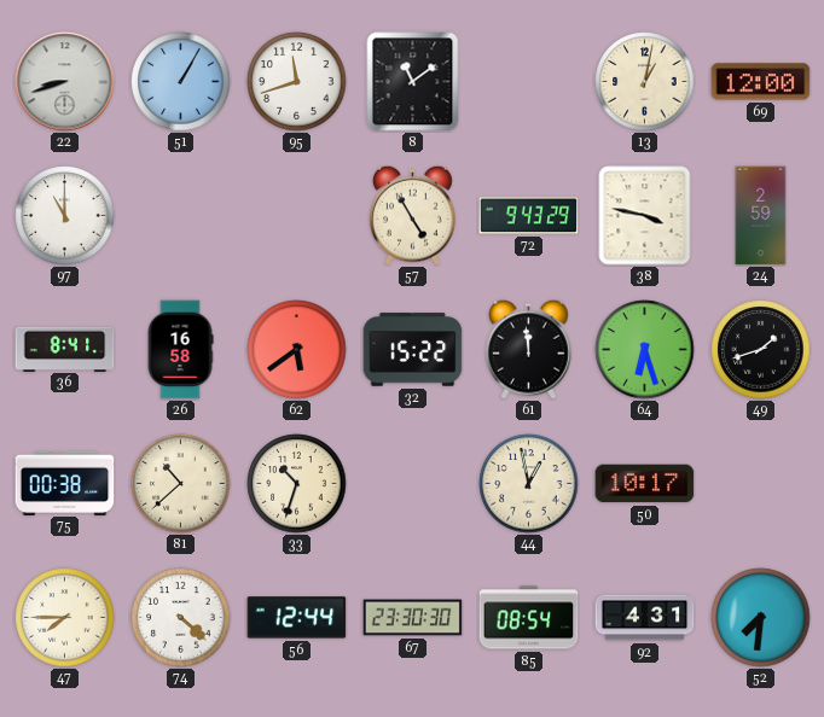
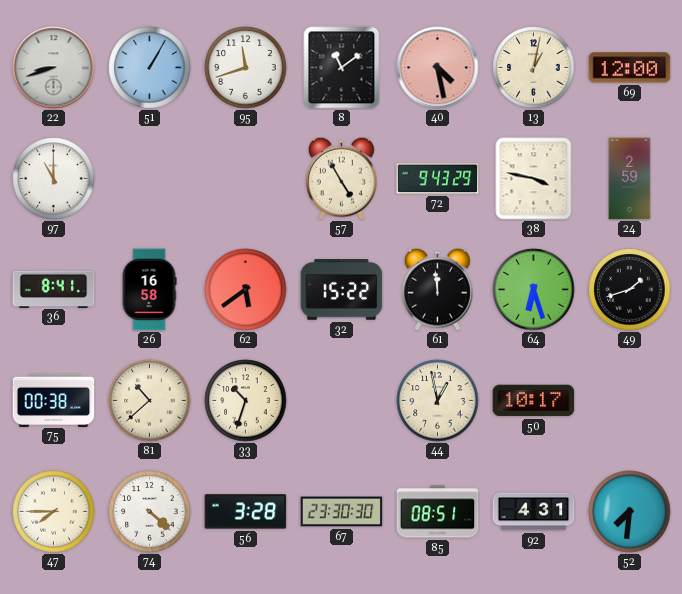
40: none -> 4:28 (438, 68)
56: 12:44 -> 3:28 (246, 512)
85: 08:54 -> 08:51 (438, 512)
